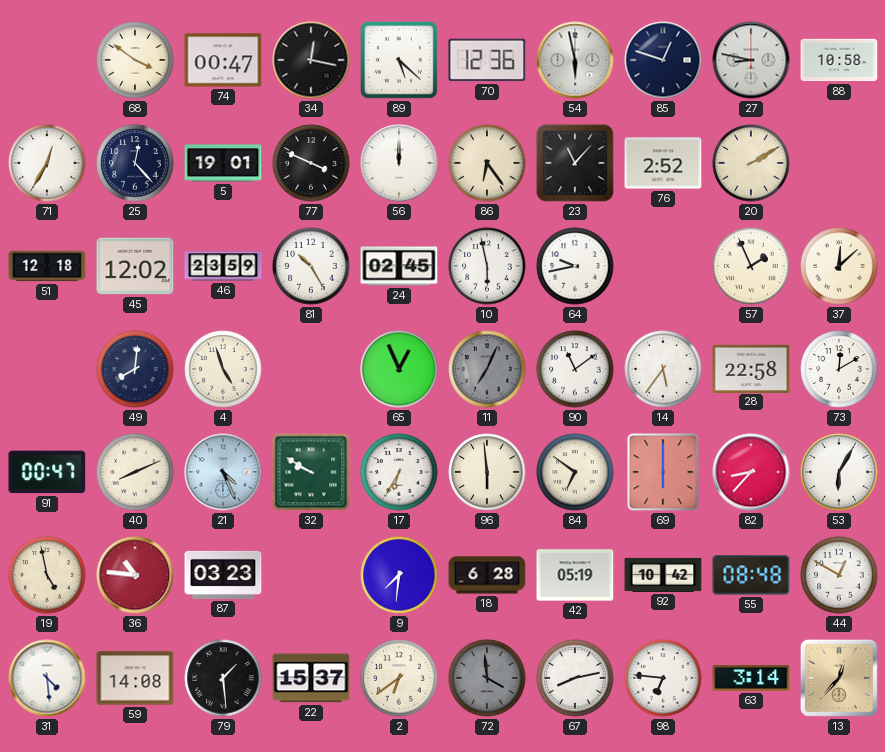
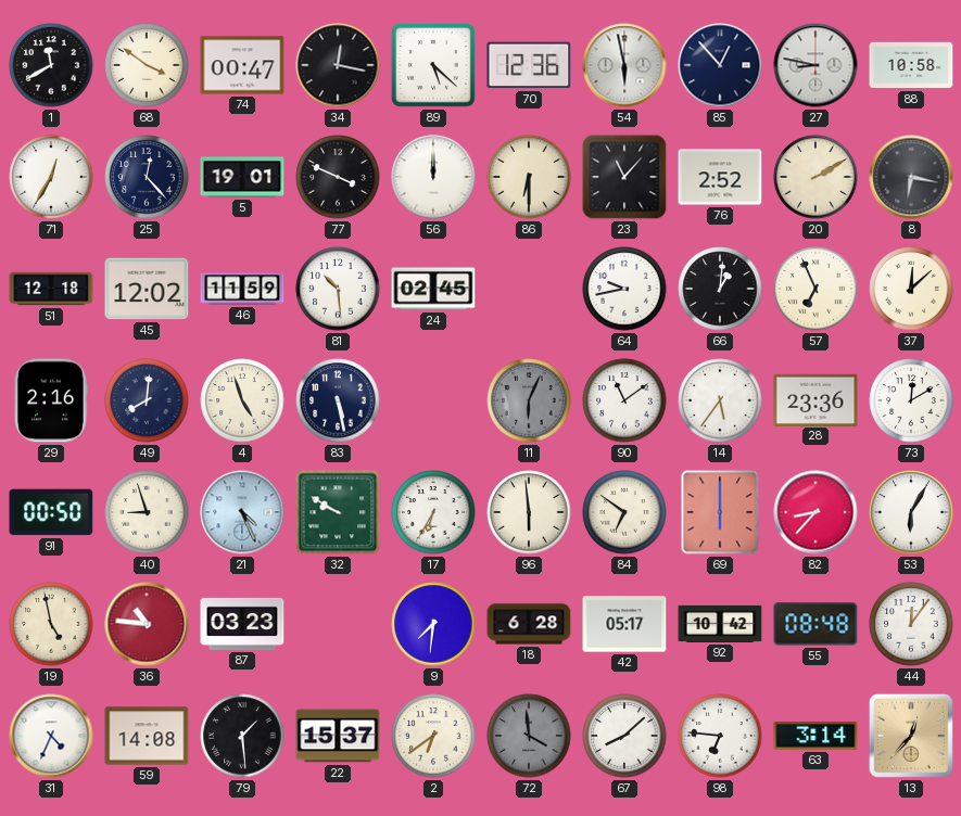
1: none -> 11:40 (51, 65)
85: 12:48 -> 12:53 (720, 65)
86: 6:24 -> 6:30 (529, 177)
8: none -> 6:17 (911, 177)
46: 23:59 -> 11:59 (242, 289)
81: 10:25 -> 10:29 (338, 289)
10: 5:58 -> none (487, 266)
66: none -> 1:01 (720, 289)
57: 1:56 -> 6:56 (815, 289)
29: none -> 2:16 (51, 400)
83: none -> 5:28 (338, 400)
65: 12:56 -> none (399, 369)
11: 7:04 -> 6:04 (529, 400)
28: 22:58 -> 23:36 (815, 399)
91: 00:47 -> 00:50 (51, 512)
40: 8:11 -> 8:57 (147, 512)
42: 05:19 -> 05:17 (624, 624)
44: 12:50 -> 12:06 (911, 624)
31: 4:29 -> 4:34 (51, 736)
67: 8:13 -> 8:08 (624, 736)
